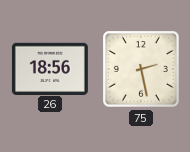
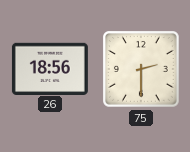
75: 2:28 -> 2:30 (142, 70)
